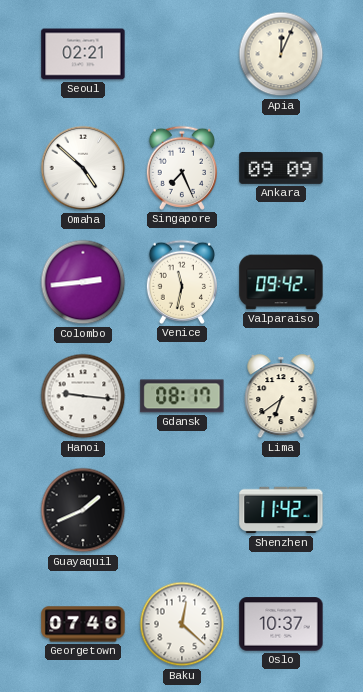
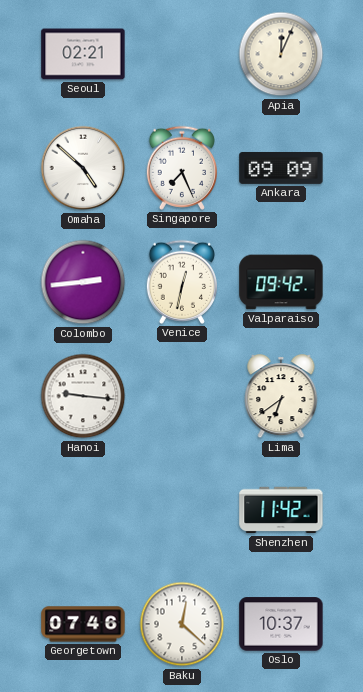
Venice: 11:32 -> 12:32 (182, 282)
Gdansk: 08:17 -> none (182, 396)
Guayaquil: 1:41 -> none (83, 510)
